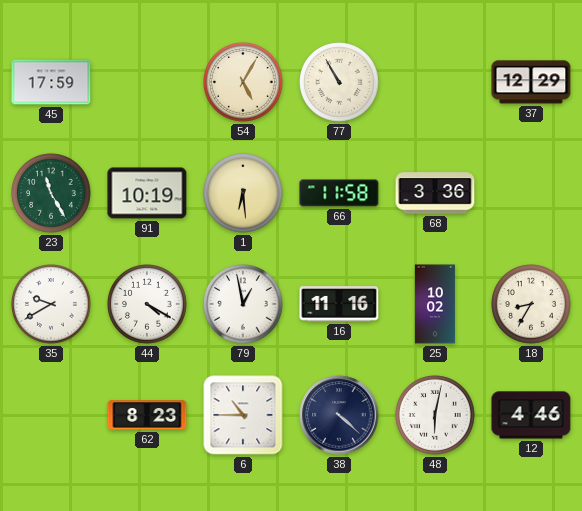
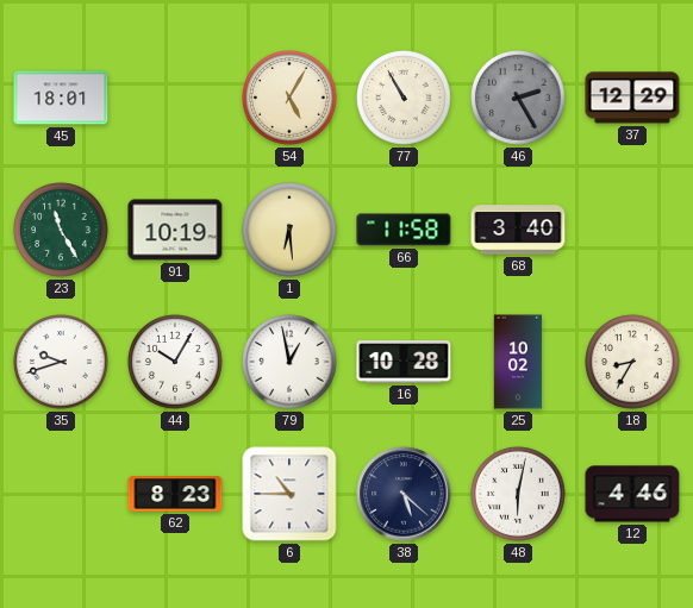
45: 17:59 -> 18:01 (61, 98)
46: none -> 2:25 (518, 98)
68: 3:36 -> 3:40 (518, 230)
35: 9:40 -> 9:42 (61, 362)
44: 4:20 -> 10:05 (175, 362)
16: 11:16 -> 10:28 (404, 362)
38: 4:22 -> 5:22 (404, 494)
